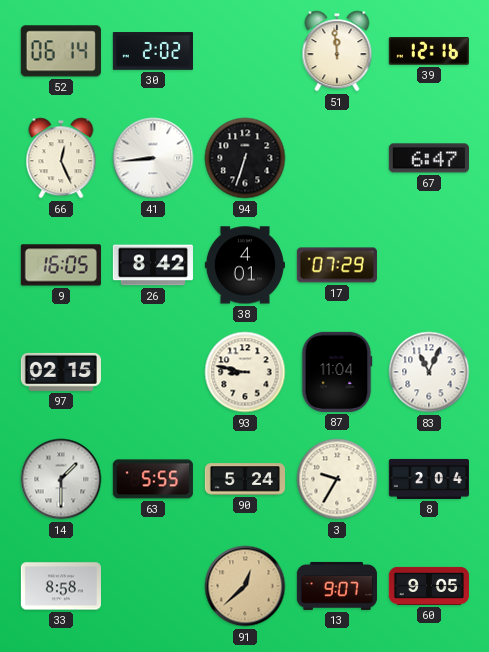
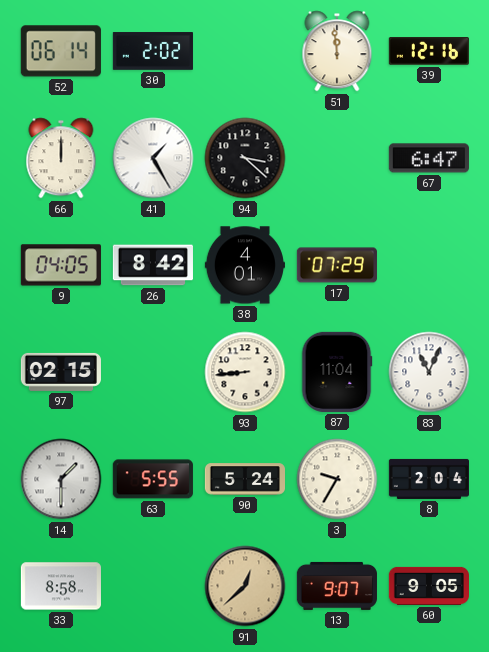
66: 12:26 -> 12:00 (61, 158)
41: 8:44 -> 1:25 (153, 158)
94: 6:33 -> 3:22 (245, 158)
9: 16:05 -> 04:05 (61, 265)
93: 8:47 -> 8:44 (245, 372)
